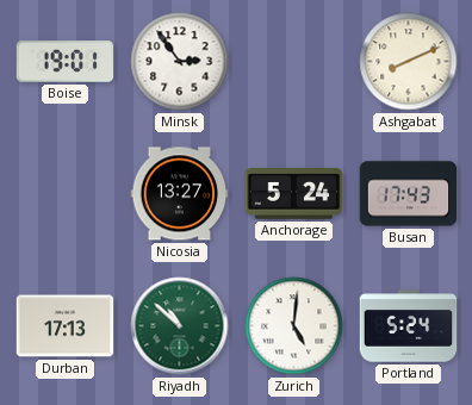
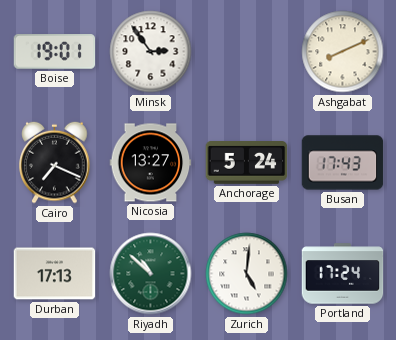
Cairo: none -> 7:19 (55, 162)
Portland: 5:24 -> 17:24 (343, 274)
